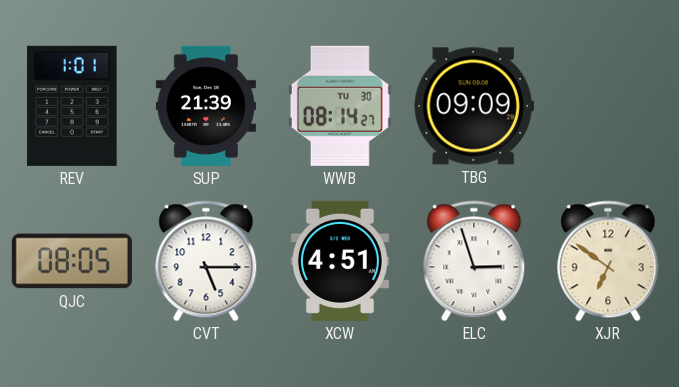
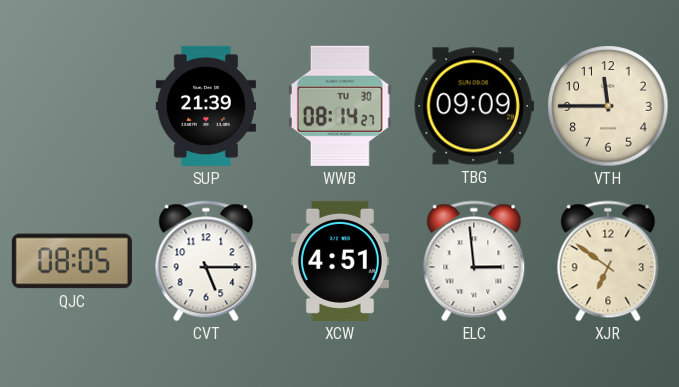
REV: 1:01 -> none (72, 106)
VTH: none -> 11:45 (608, 106)
ELC: 2:57 -> 2:59 (474, 261)
